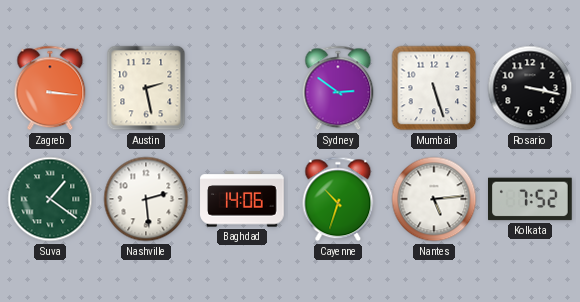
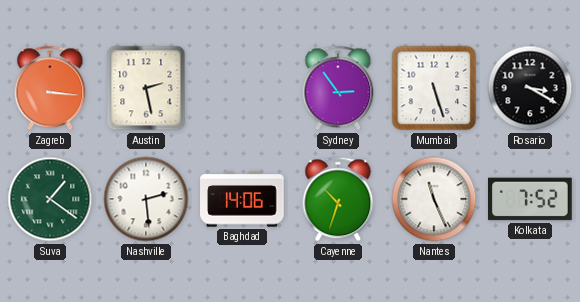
Sydney: 2:51 -> 2:54 (338, 88)
Rosario: 3:17 -> 3:20 (530, 88)
Nantes: 5:14 -> 11:26 (434, 199)
